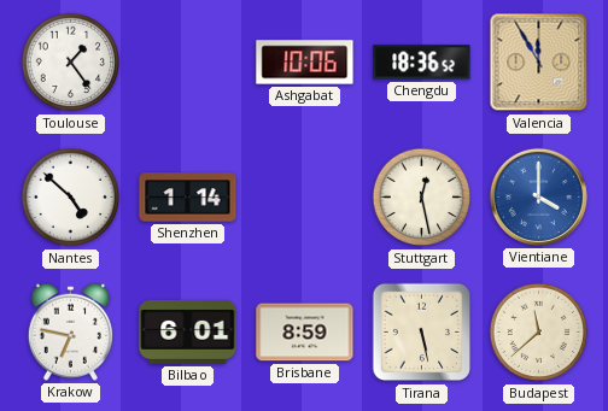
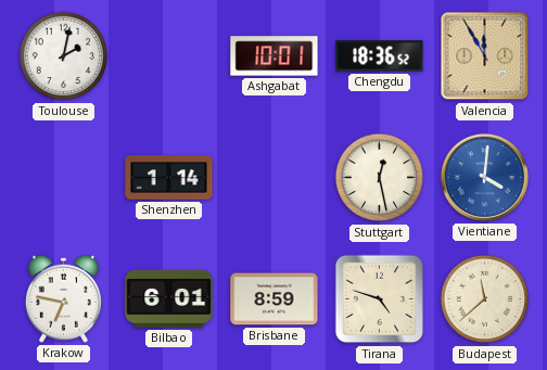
Toulouse: 1:24 -> 2:02 (64, 56)
Ashgabat: 10:06 -> 10:01 (275, 56)
Nantes: 4:52 -> none (71, 198)
Vientiane: 4:00 -> 4:01 (484, 177)
Tirana: 5:28 -> 4:48 (380, 299)
